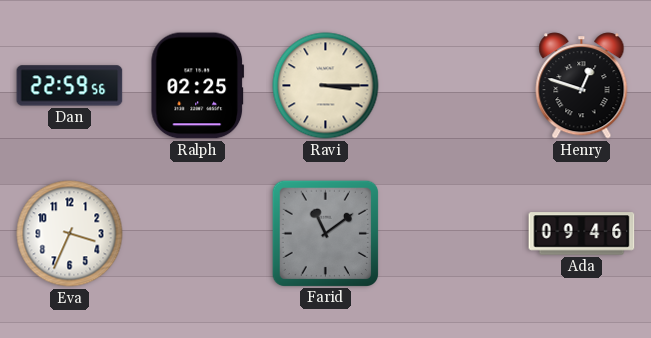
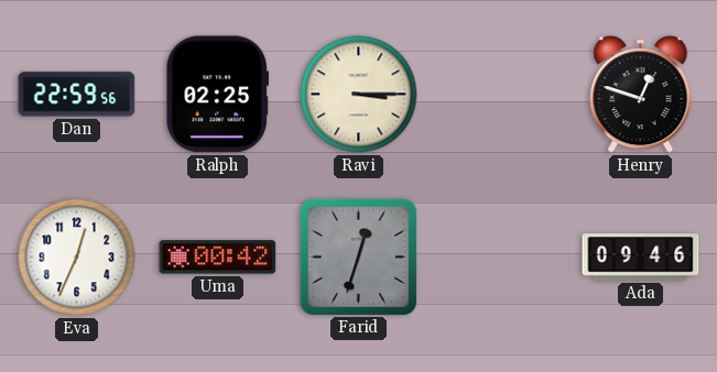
Eva: 3:34 -> 12:34 (77, 258)
Uma: none -> 00:42 (218, 258)
Farid: 11:09 -> 12:33 (358, 256)
